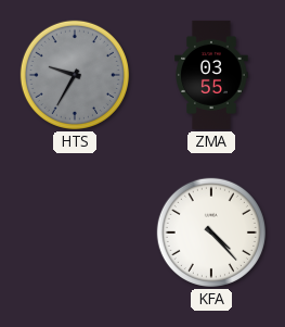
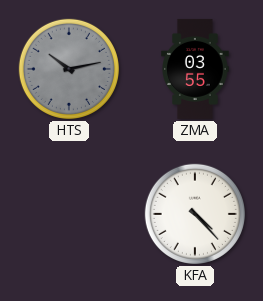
HTS: 9:35 -> 10:13 (69, 69)
